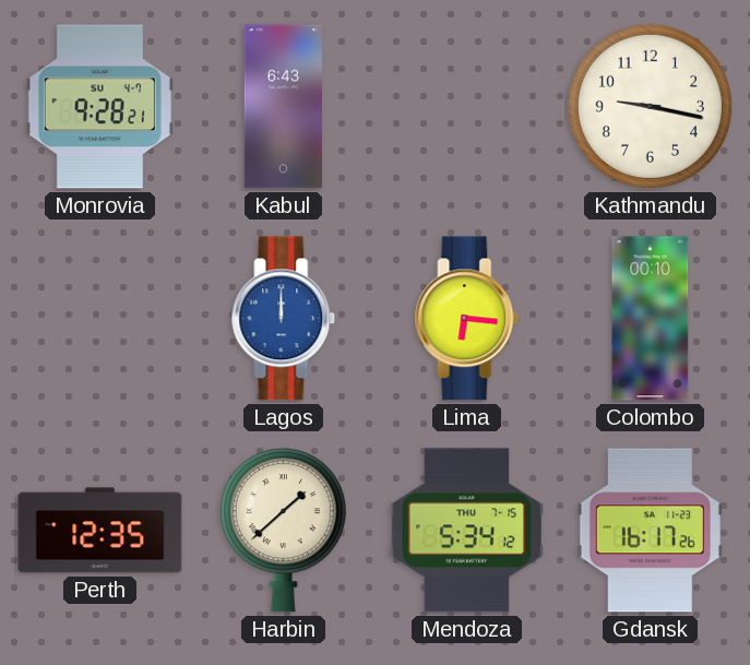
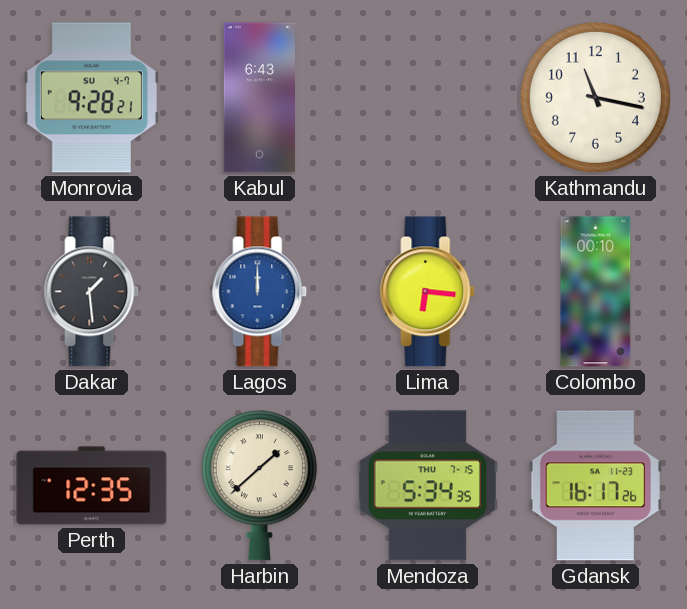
Kathmandu: 9:17 -> 11:17 (595, 97)
Dakar: none -> 1:29 (92, 292)
Mendoza: 5:34:12 -> 5:34:35 (427, 486)
